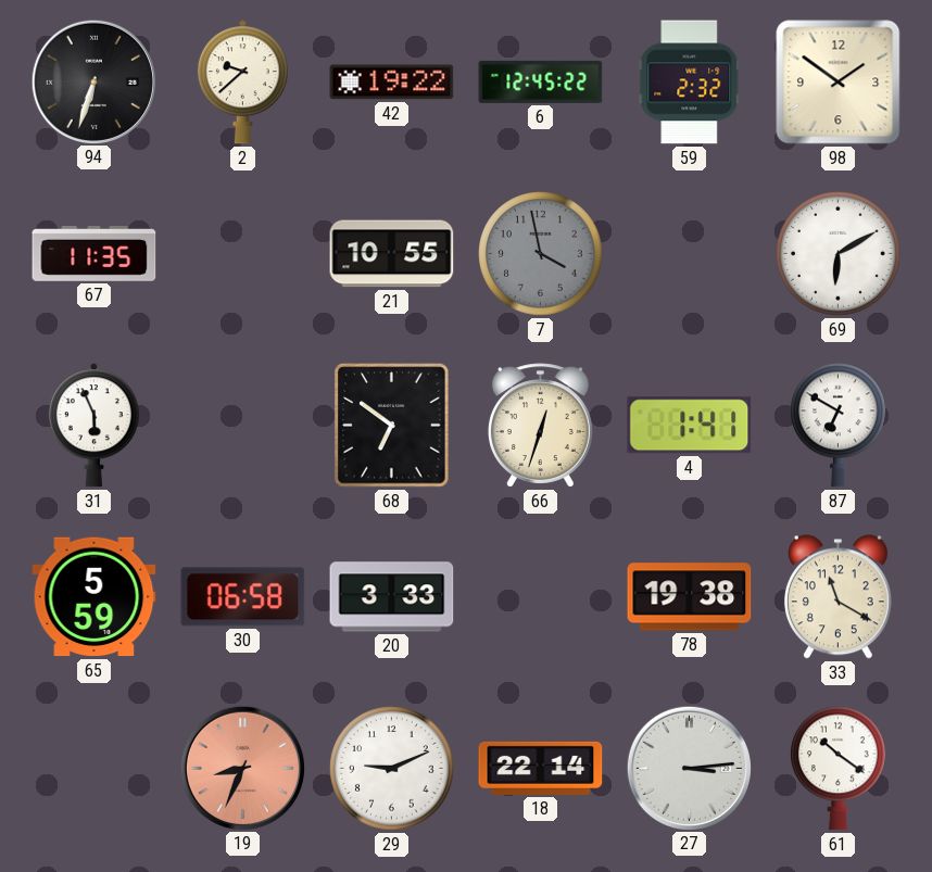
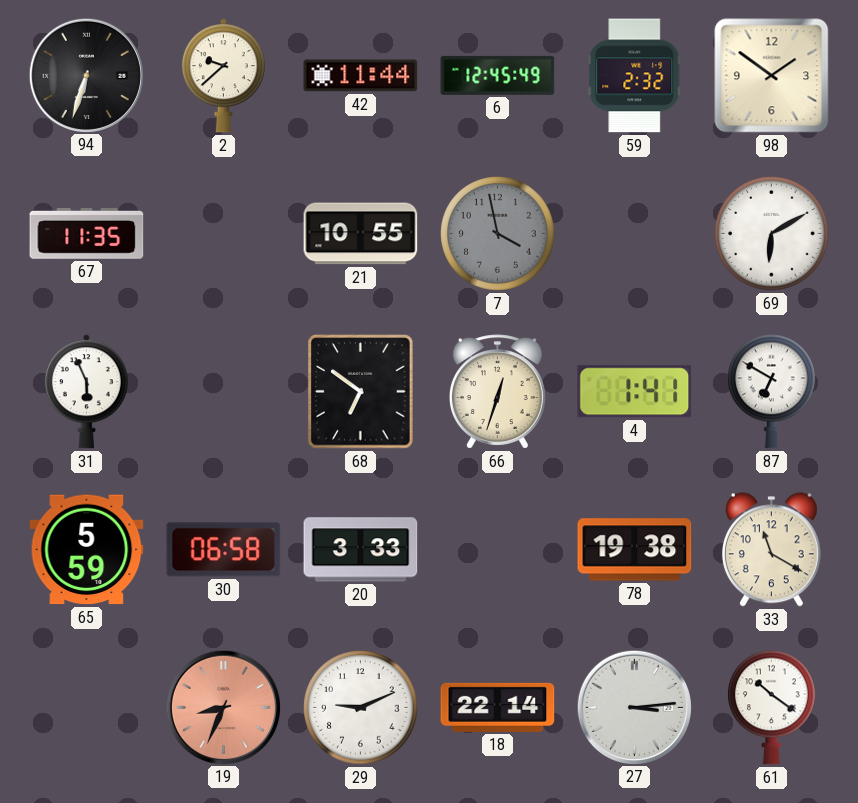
42: 19:22 -> 11:44 (361, 76)
6: 12:45:22 -> 12:45:49 (498, 75)
